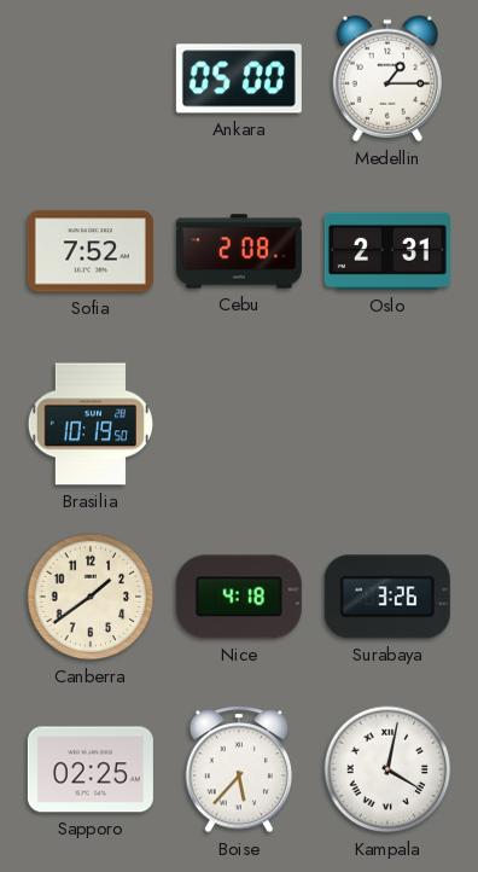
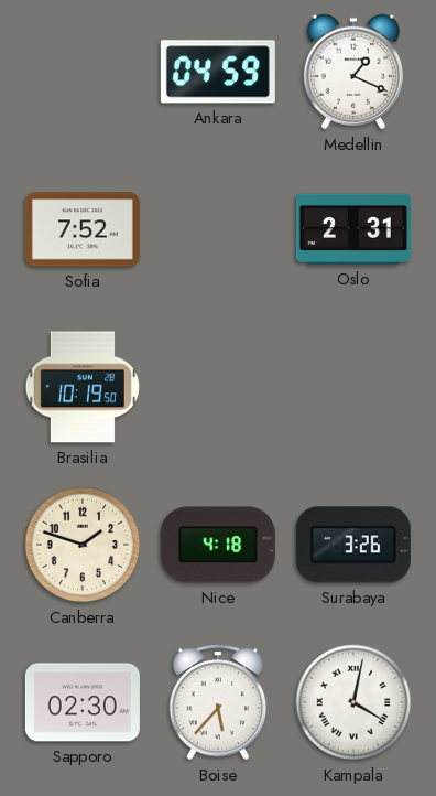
Ankara: 05:00 -> 04:59 (218, 72)
Medellin: 1:15 -> 1:19 (353, 72)
Cebu: 2:08 -> none (239, 251)
Canberra: 1:39 -> 1:48 (83, 545)
Sapporo: 02:25 -> 02:30 (83, 702)
